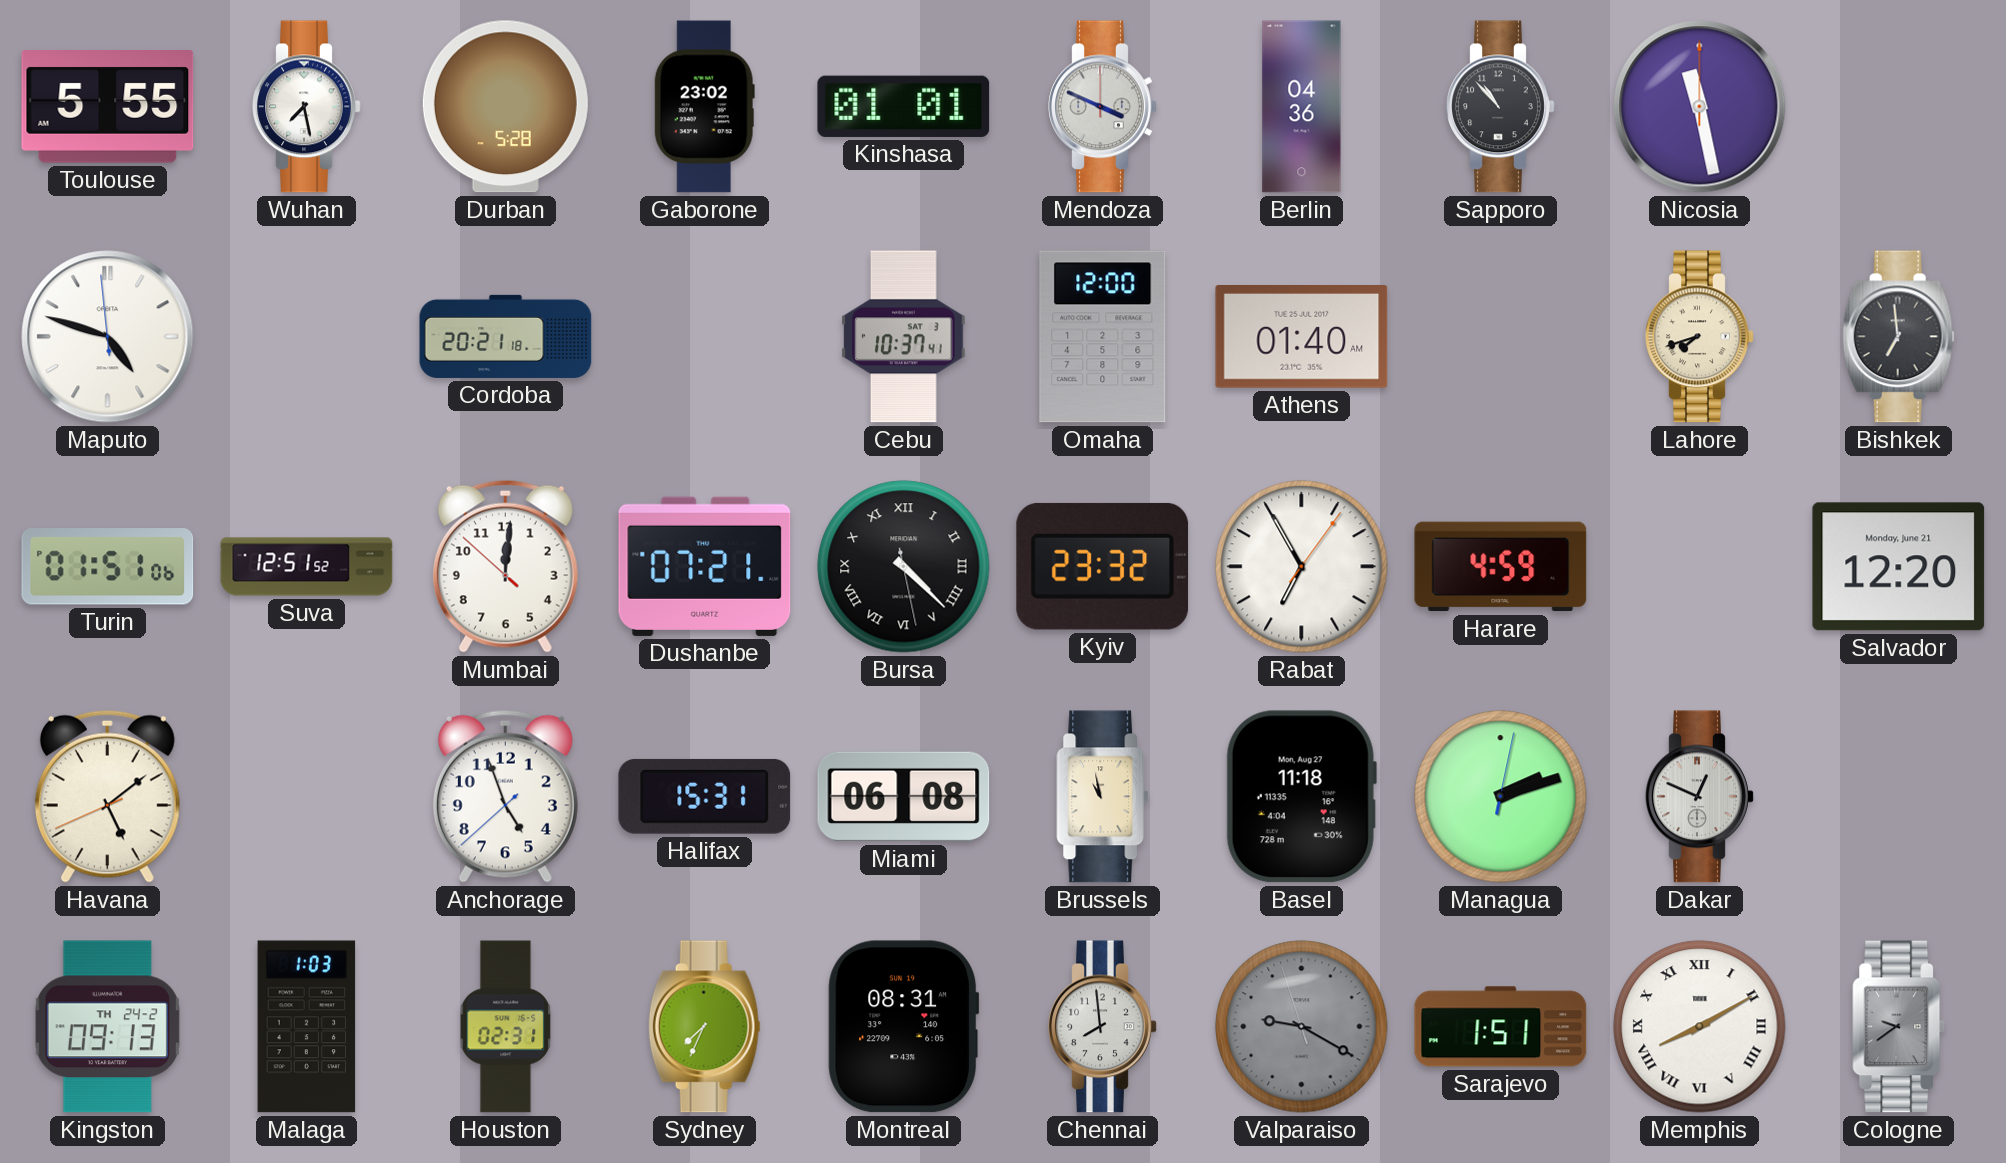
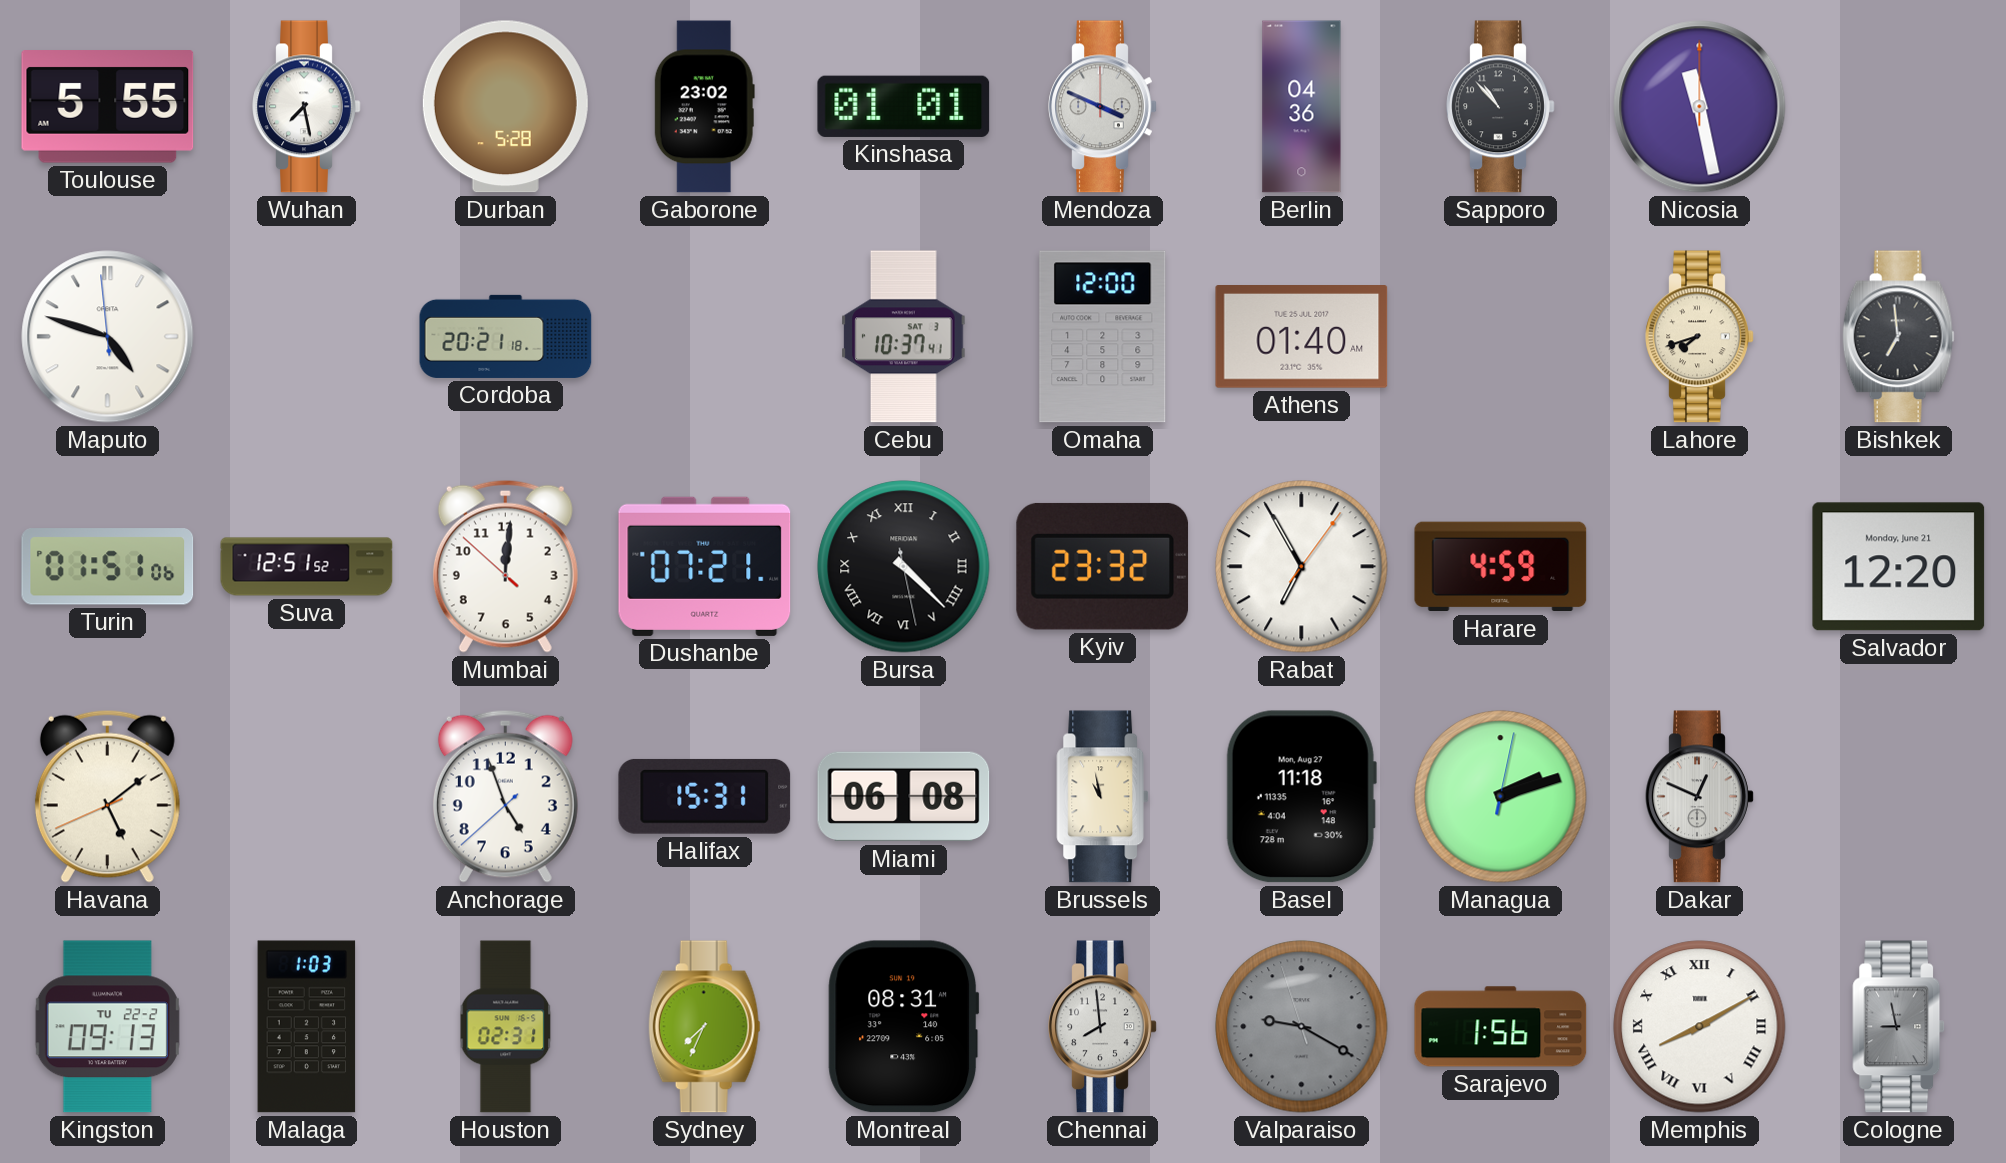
Kingston date: TH 24-2 -> TU 22-2 (107, 1027)
Sarajevo: 1:51 -> 1:56 (1501, 1027)
Cologne: 9:39 -> 8:58 (1899, 1027)
